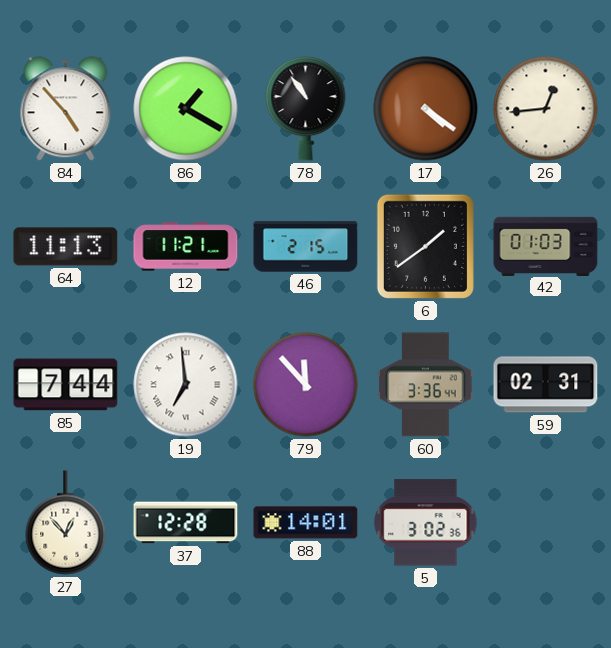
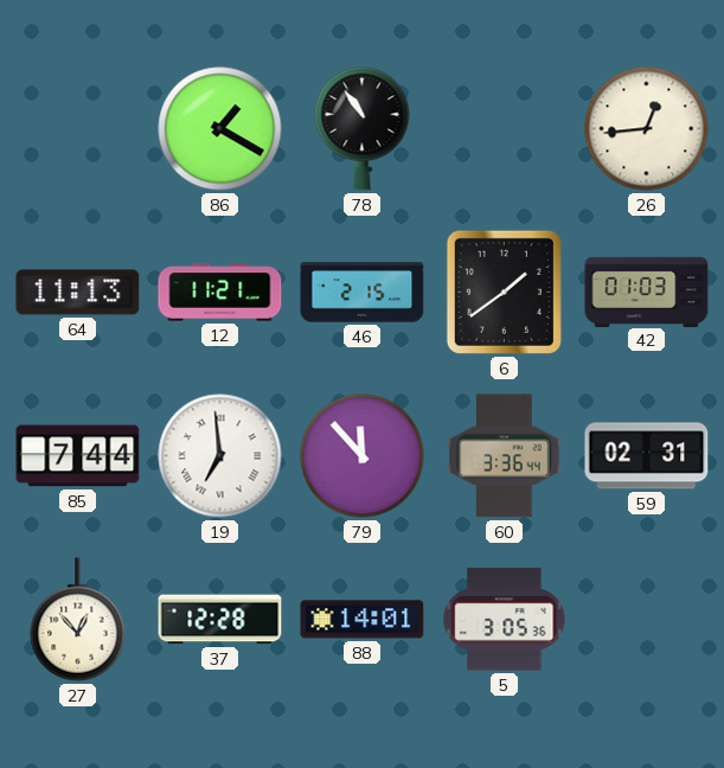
84: 4:53 -> none (66, 109)
17: 4:21 -> none (426, 109)
5: 3:02 -> 3:05 (505, 620)
